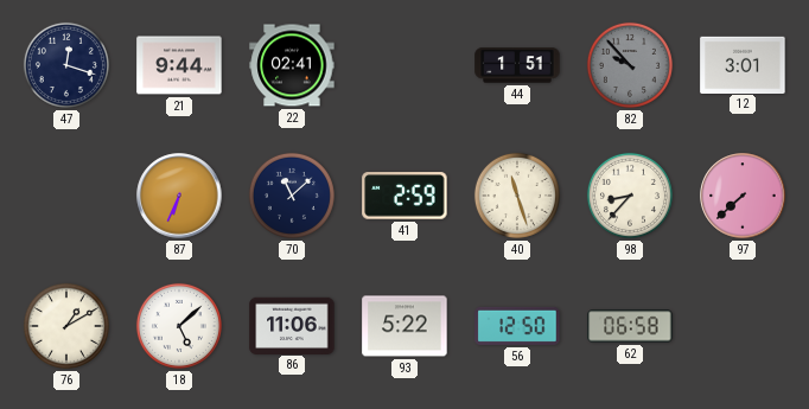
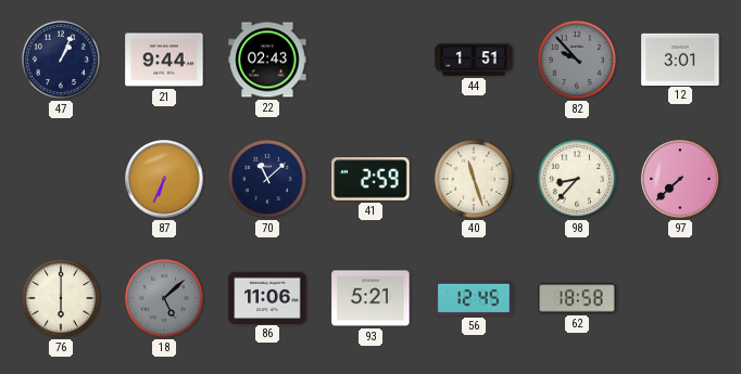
47: 12:18 -> 1:04 (61, 60)
22: 02:41 -> 02:43 (267, 60)
76: 1:10 -> 6:00 (61, 298)
18 dial: white -> grey (164, 298)
93: 5:22 -> 5:21 (370, 298)
56: 12:50 -> 12:45 (474, 298)
62: 06:58 -> 18:58 (577, 298)
